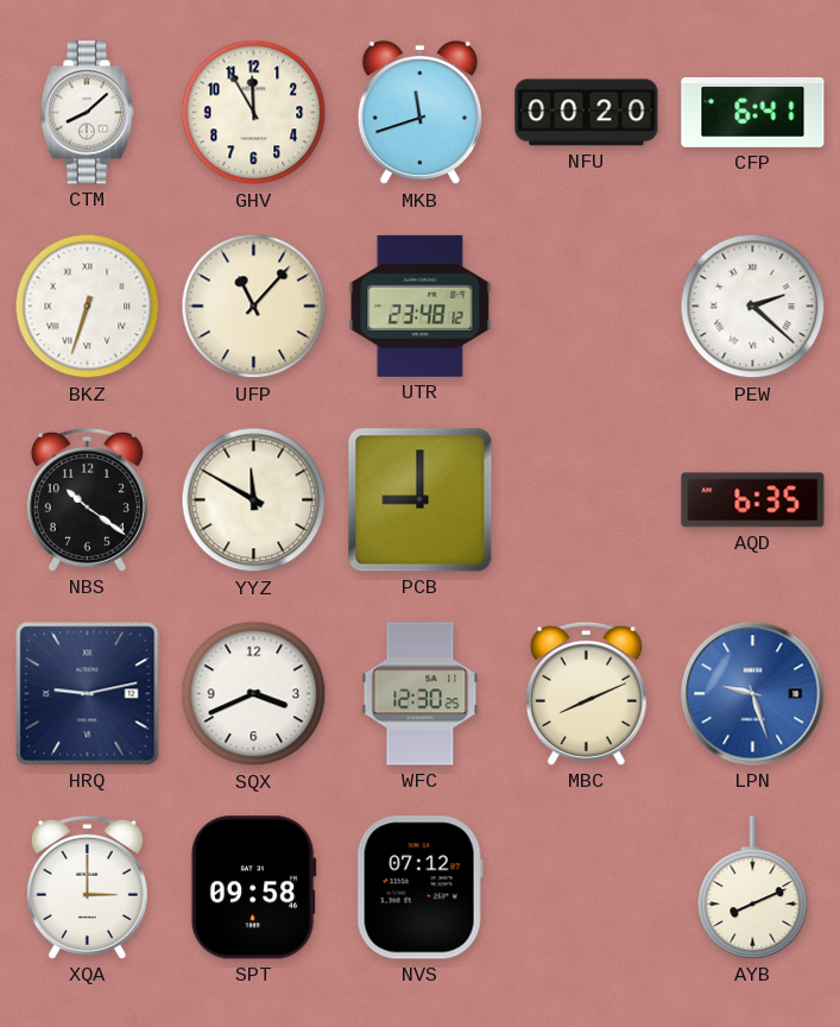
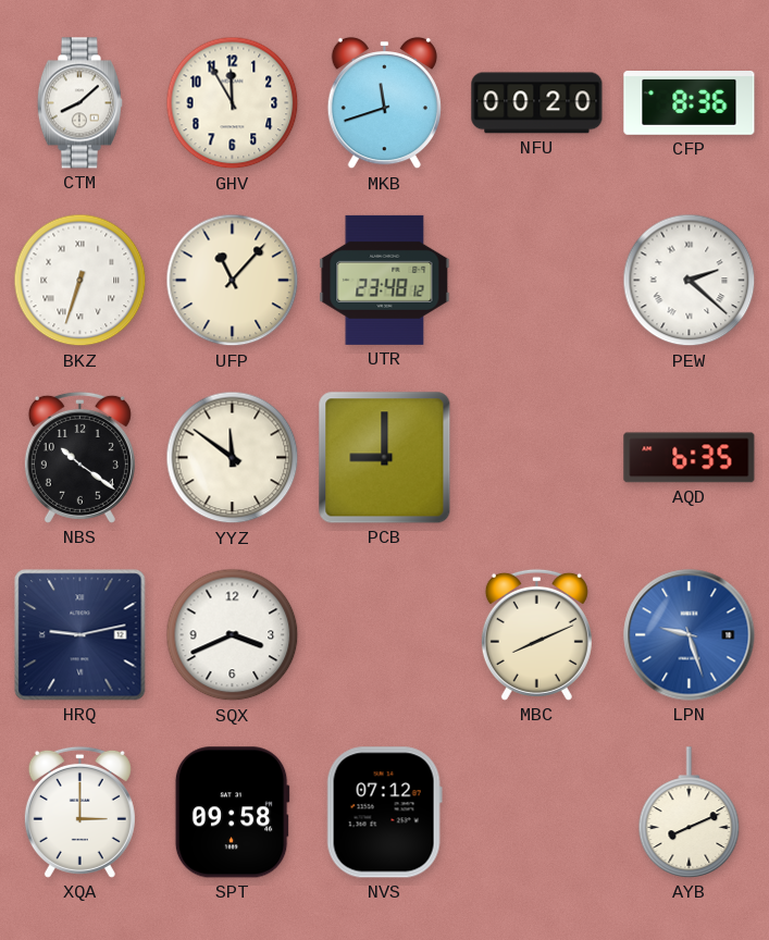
CFP: 6:41 -> 8:36 (690, 103)
YYZ: 11:50 -> 11:51 (233, 458)
WFC: 12:30 -> none (421, 694)
